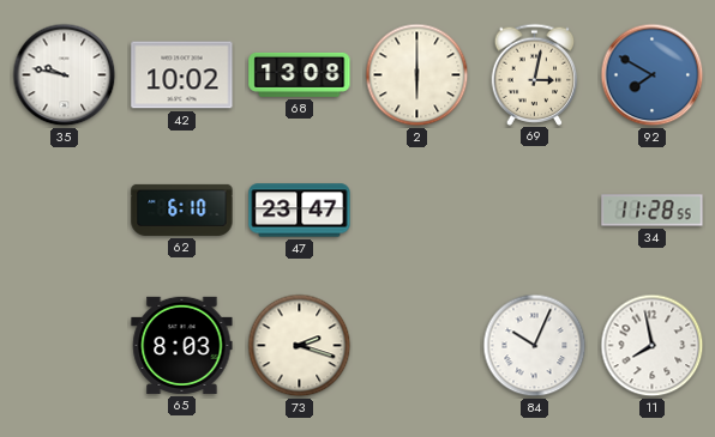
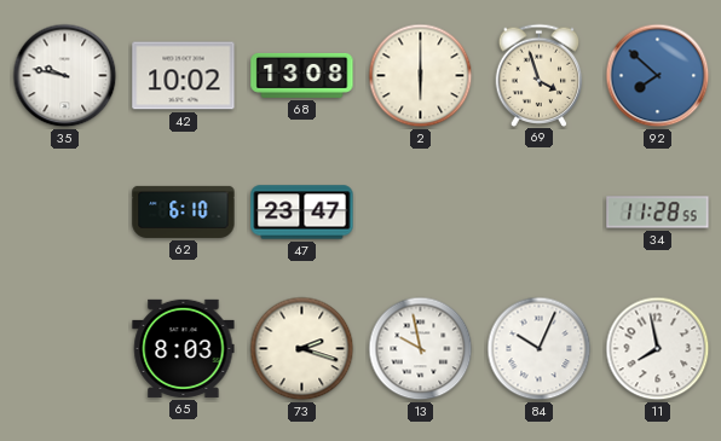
69: 3:02 -> 3:57 (540, 75)
92: 7:50 -> 7:52 (658, 76)
13: none -> 9:58 (421, 349)
